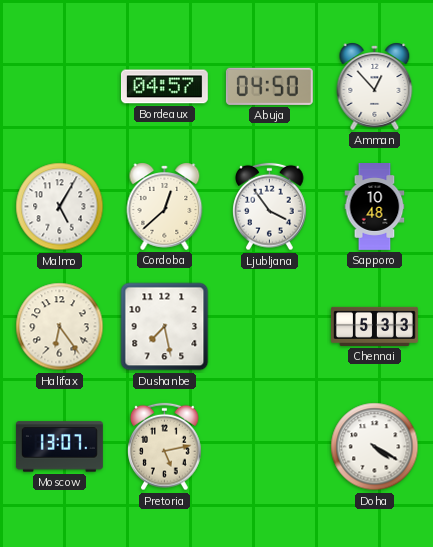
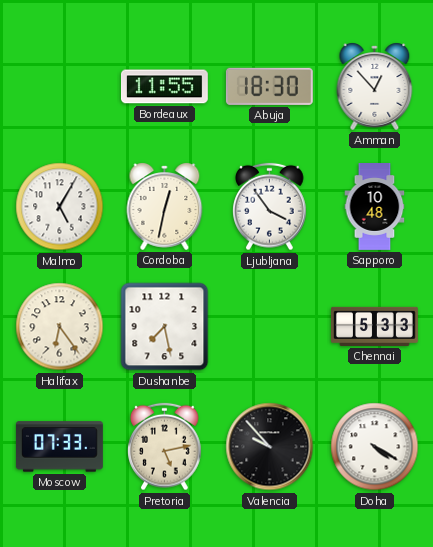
Bordeaux: 04:57 -> 11:55 (164, 87)
Abuja: 04:50 -> 18:30 (269, 86)
Cordoba: 12:38 -> 12:32 (165, 206)
Moscow: 13:07 -> 07:33 (59, 447)
Valencia: none -> 9:53 (270, 447)
